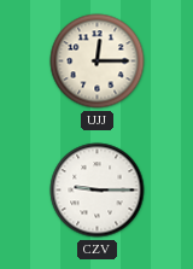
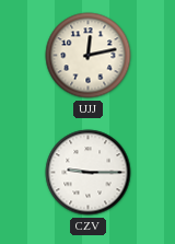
UJJ: 12:15 -> 12:13 (89, 56)
